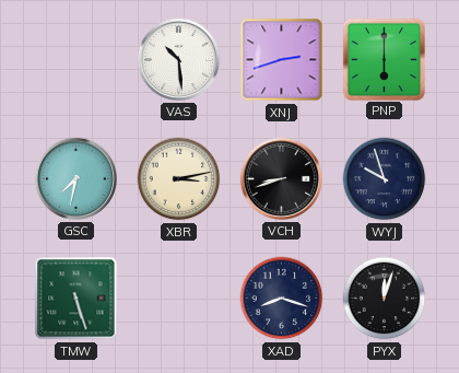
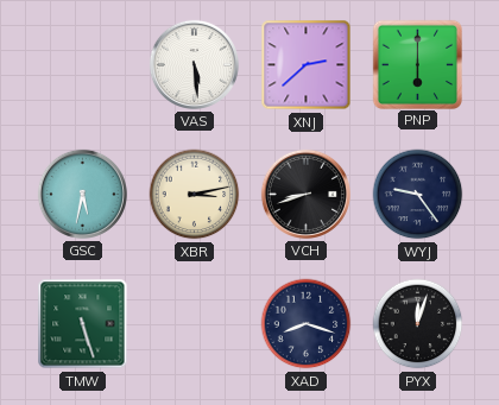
VAS: 10:29 -> 5:29 (194, 64)
XNJ: 2:42 -> 2:38 (307, 65)
GSC: 7:32 -> 5:32 (82, 194)
WYJ: 9:57 -> 9:24 (418, 195)
